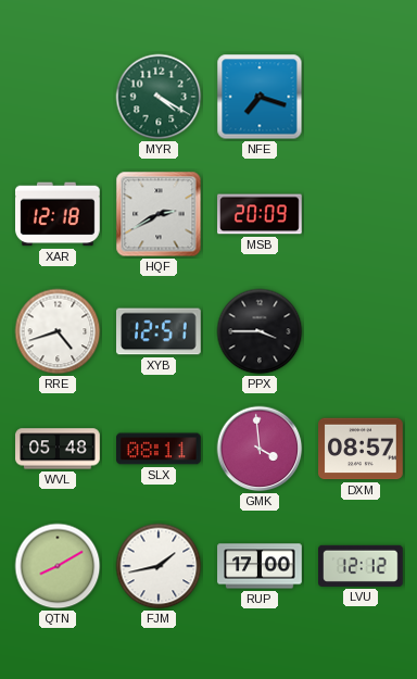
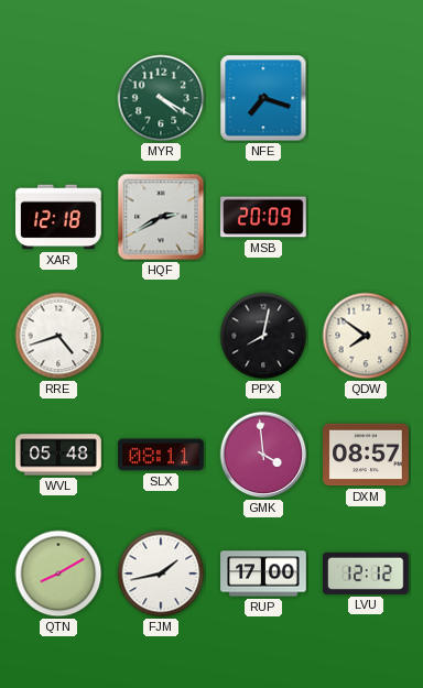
XYB: 12:51 -> none (160, 331)
PPX: 3:45 -> 8:02 (263, 336)
QDW: none -> 7:51 (366, 336)
